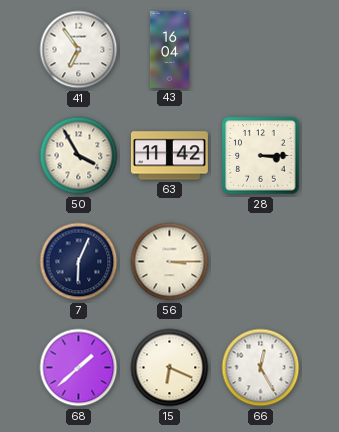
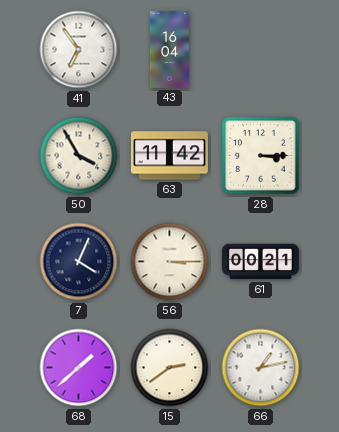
7: 6:04 -> 4:04 (79, 262)
61: none -> 00:21 (260, 262)
15: 6:19 -> 2:39 (170, 368)
66: 12:25 -> 1:13 (261, 368)
